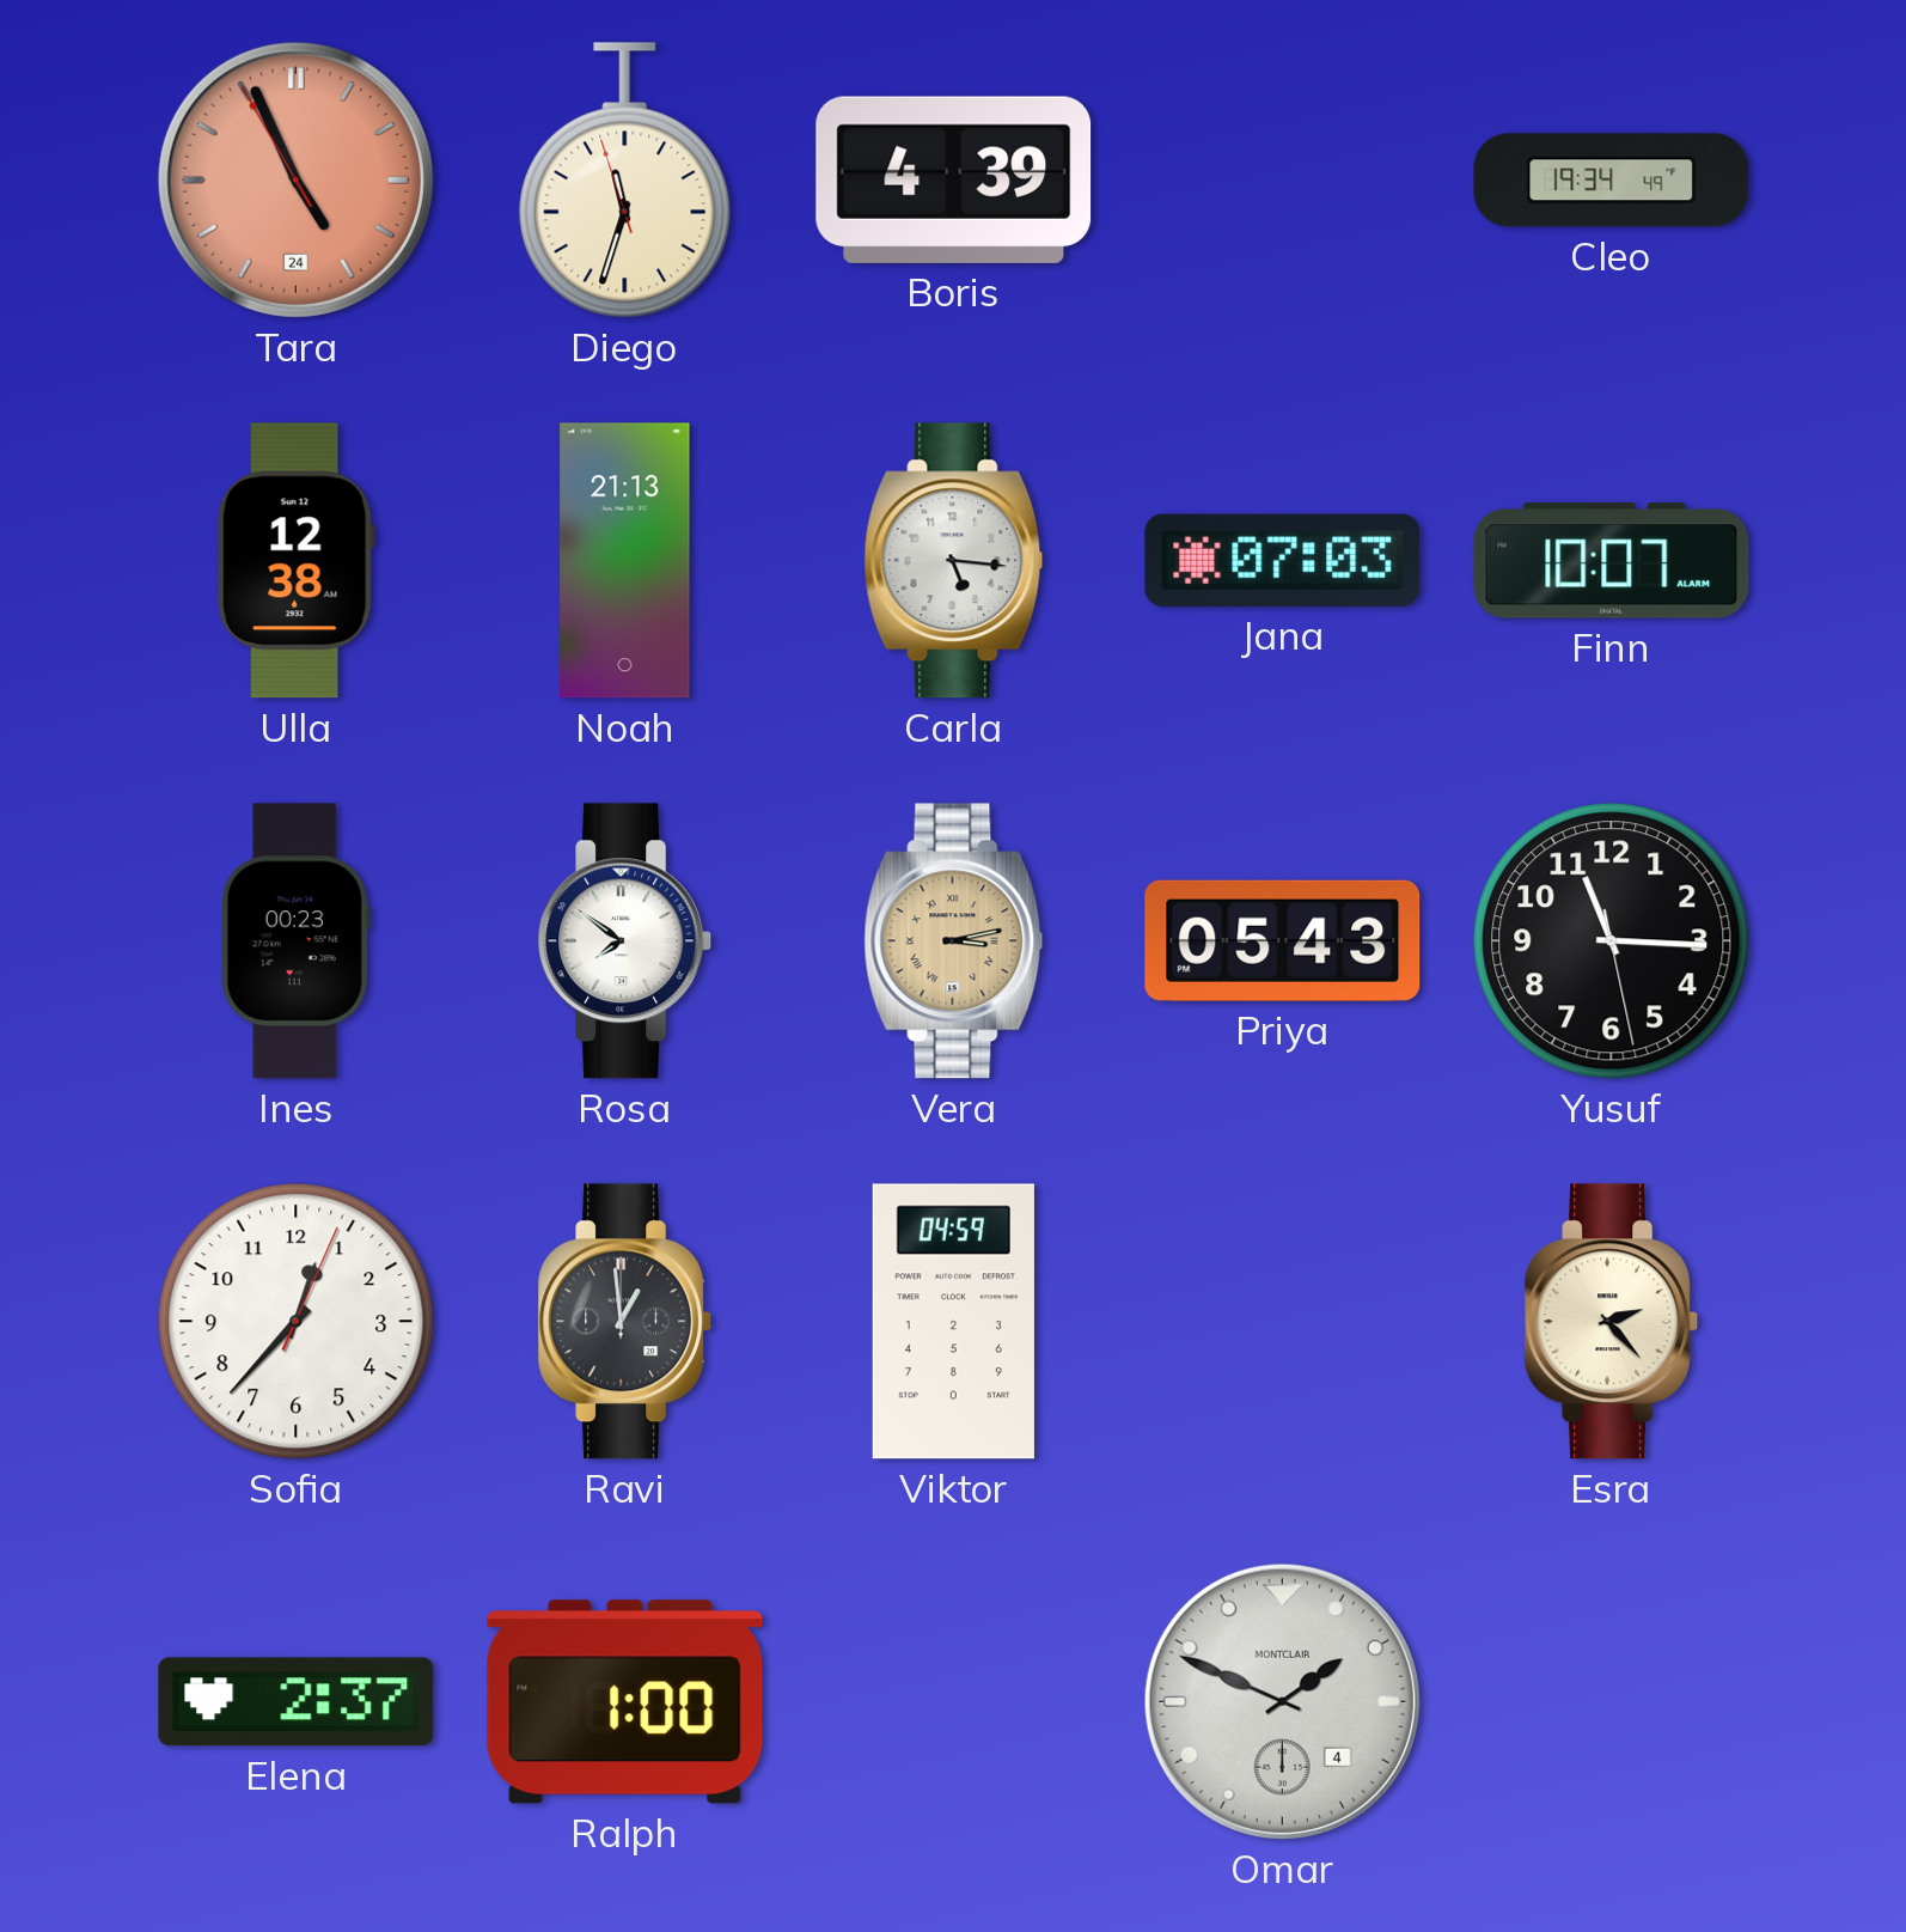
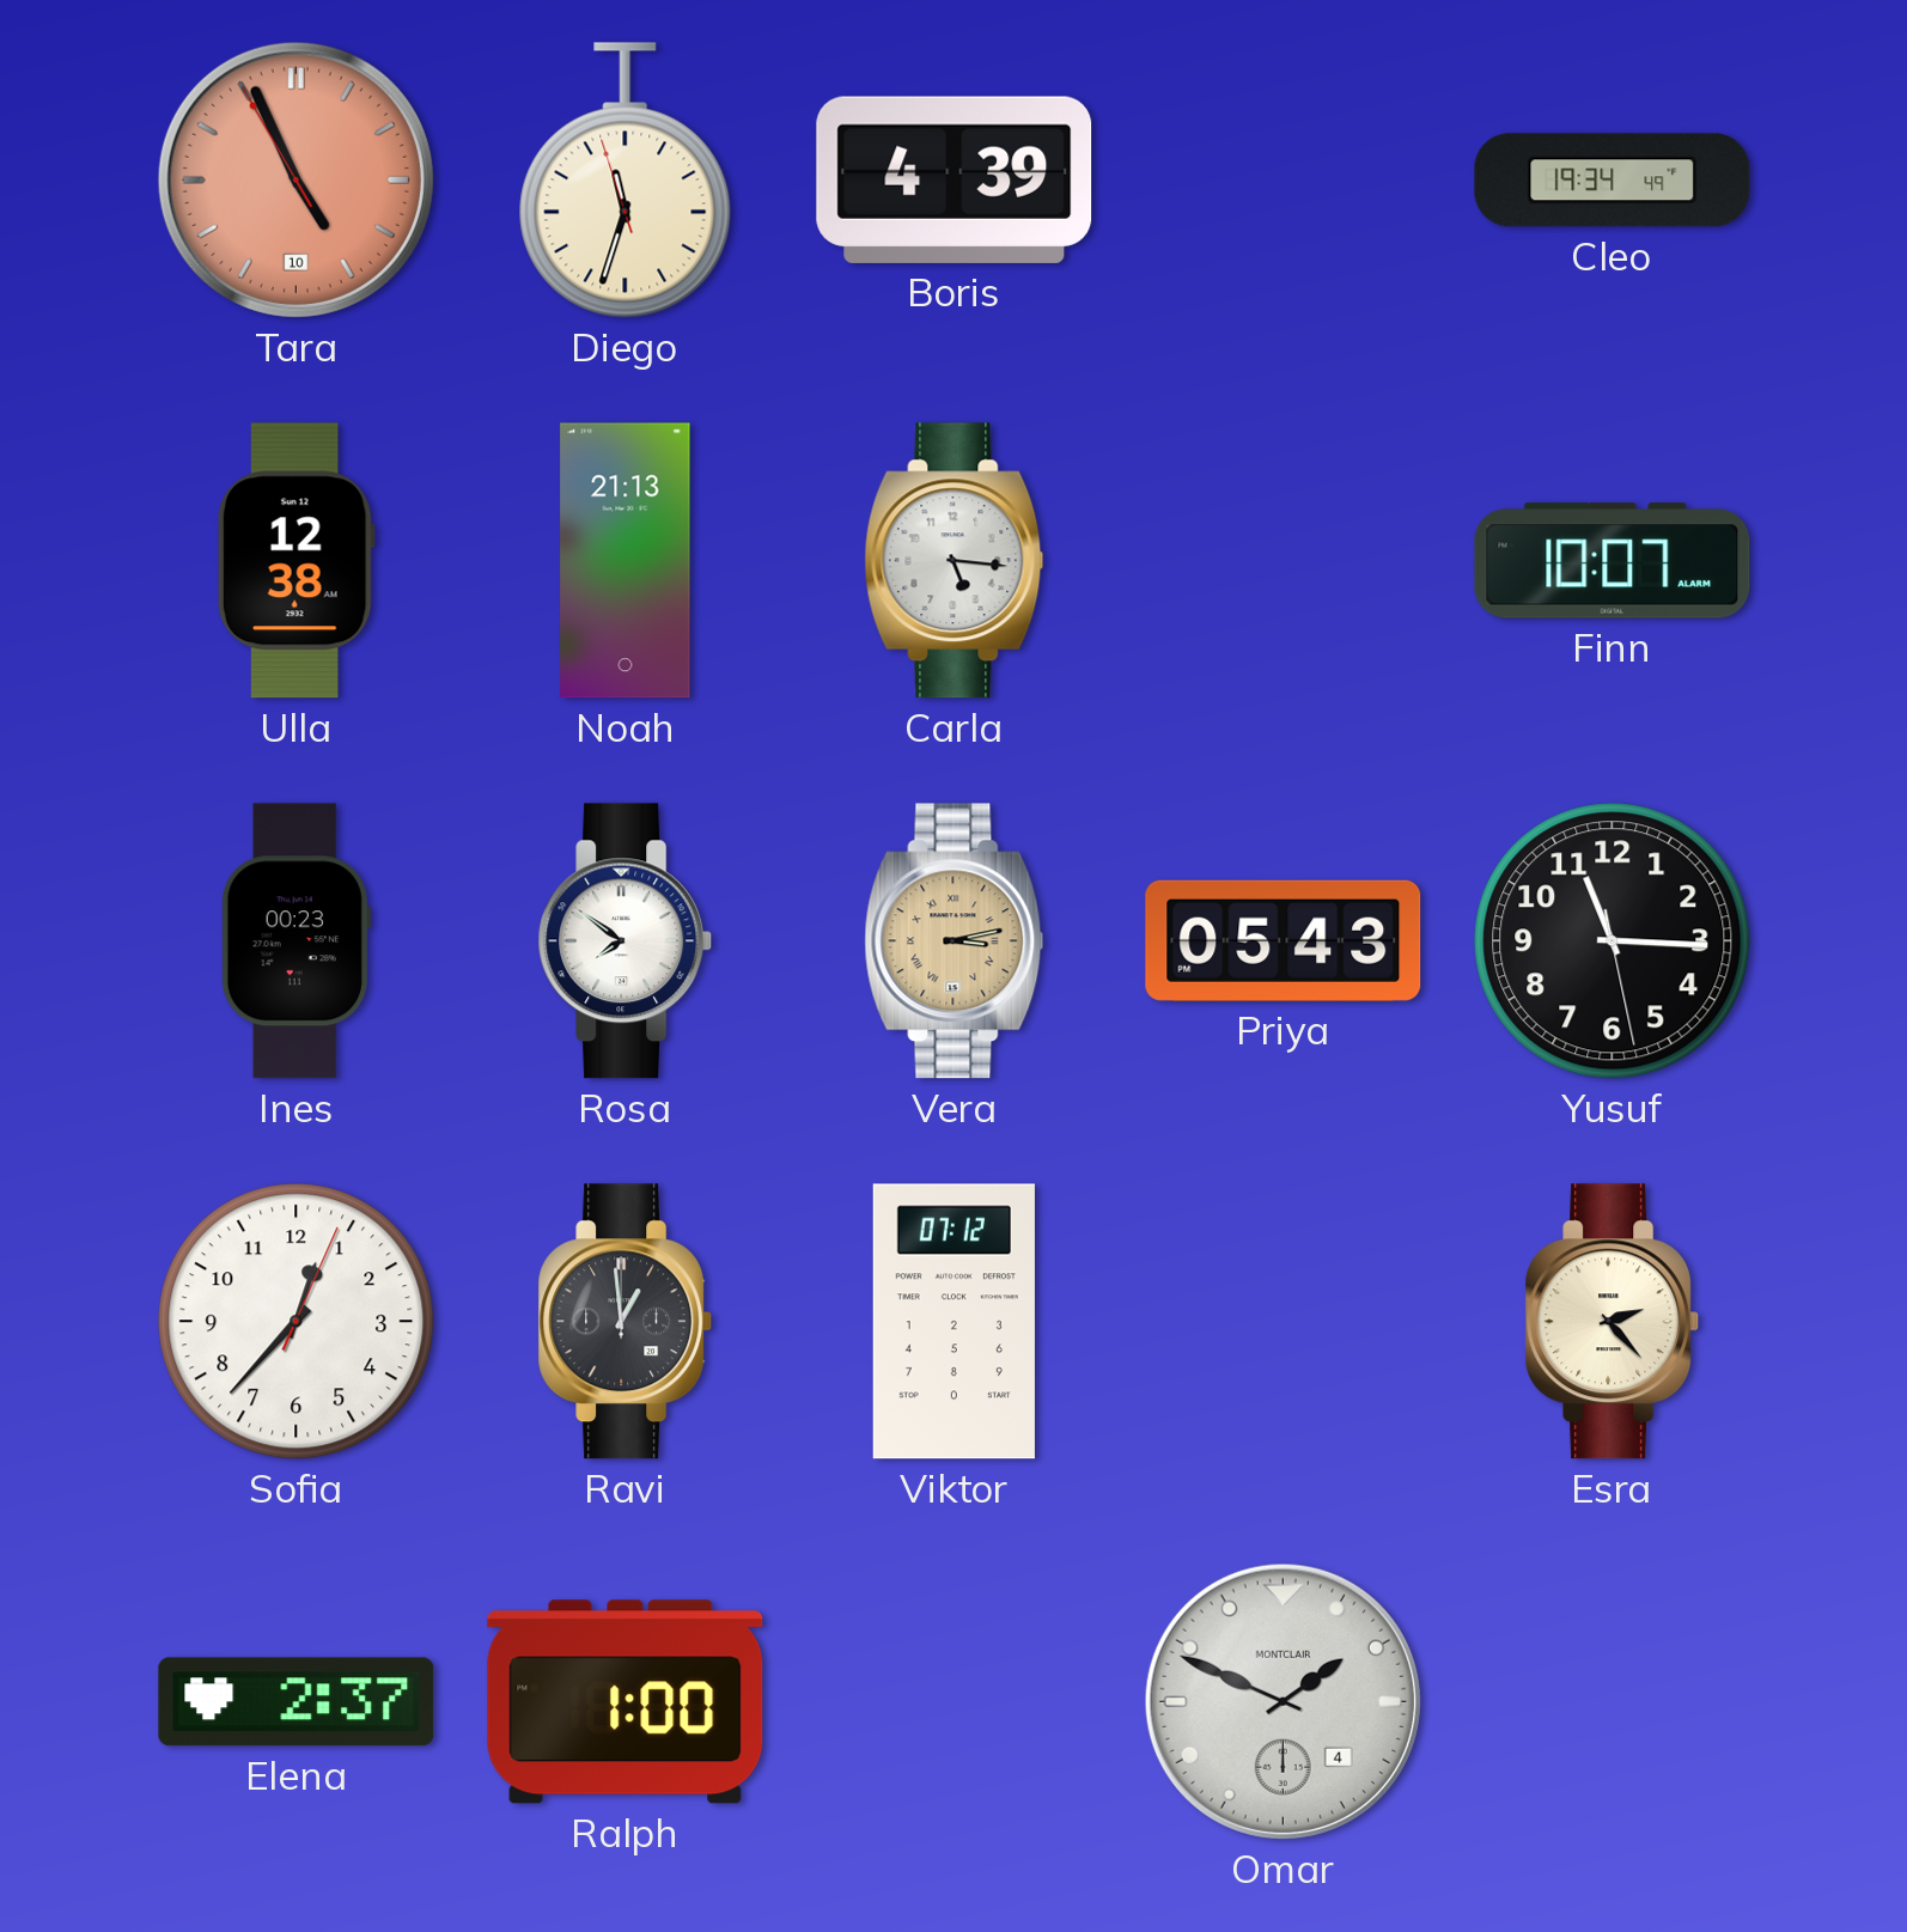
Tara date: 24 -> 10 (296, 179)
Jana: 07:03 -> none (1283, 560)
Viktor: 04:59 -> 07:12 (954, 1322)
